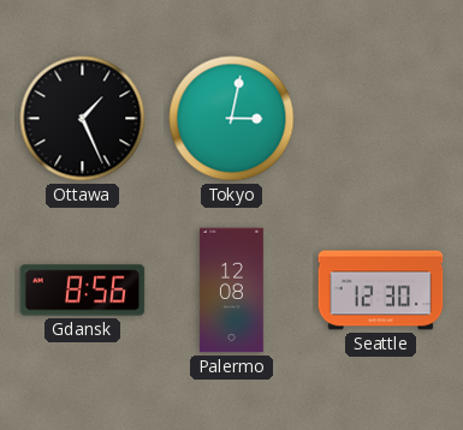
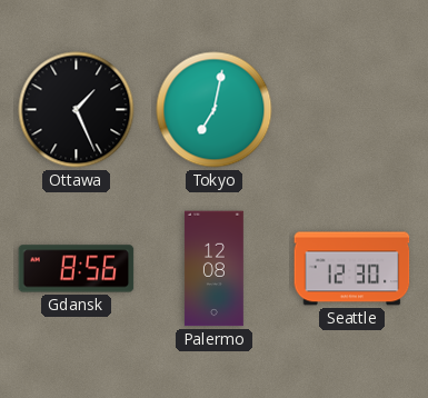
Tokyo: 3:02 -> 7:02 (215, 110)
